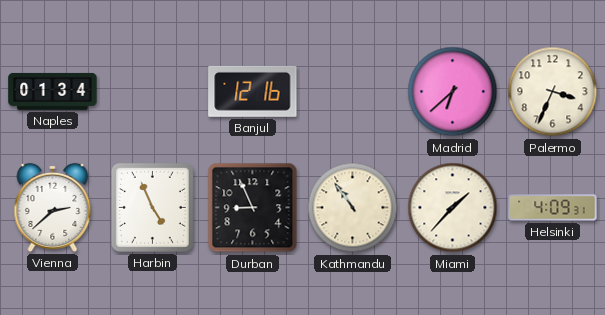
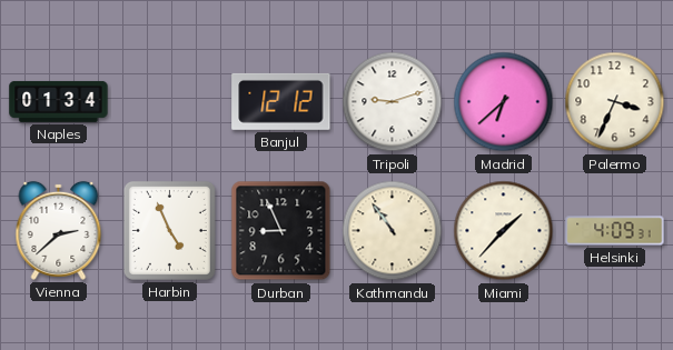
Banjul: 12:16 -> 12:12 (281, 101)
Tripoli: none -> 9:12 (393, 102)
